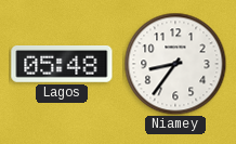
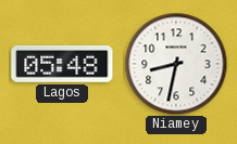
Niamey: 8:36 -> 8:32 (176, 64)
